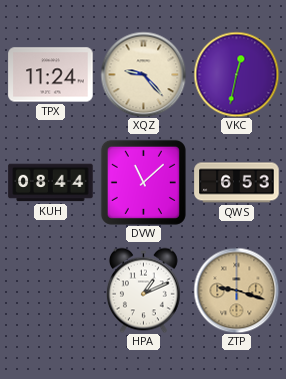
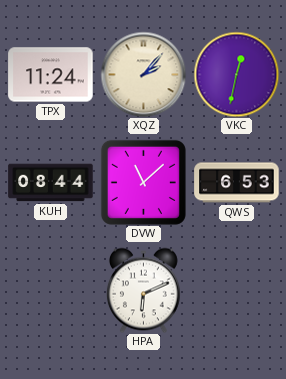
XQZ: 9:23 -> 2:07 (143, 74)
HPA: 1:11 -> 6:11 (143, 290)
ZTP: 9:18 -> none (236, 290)
